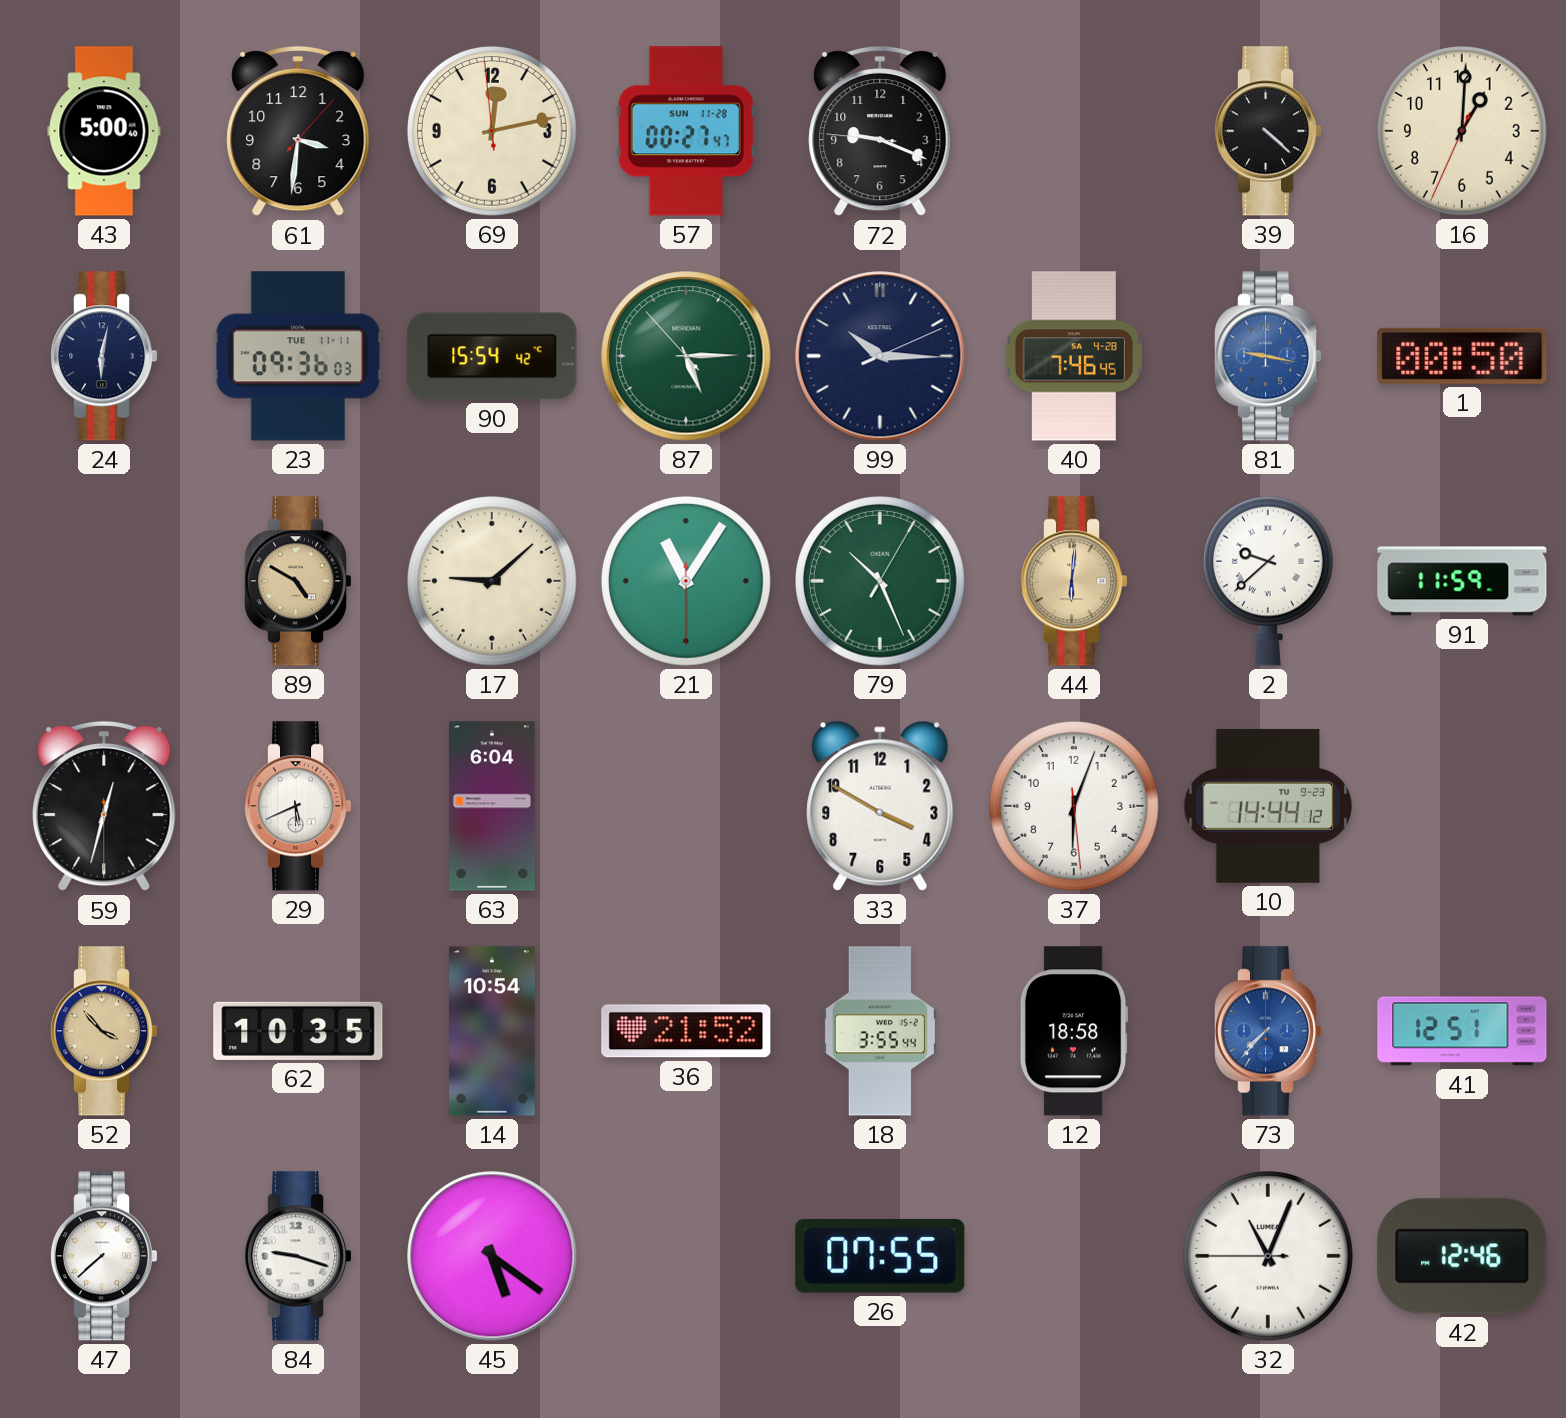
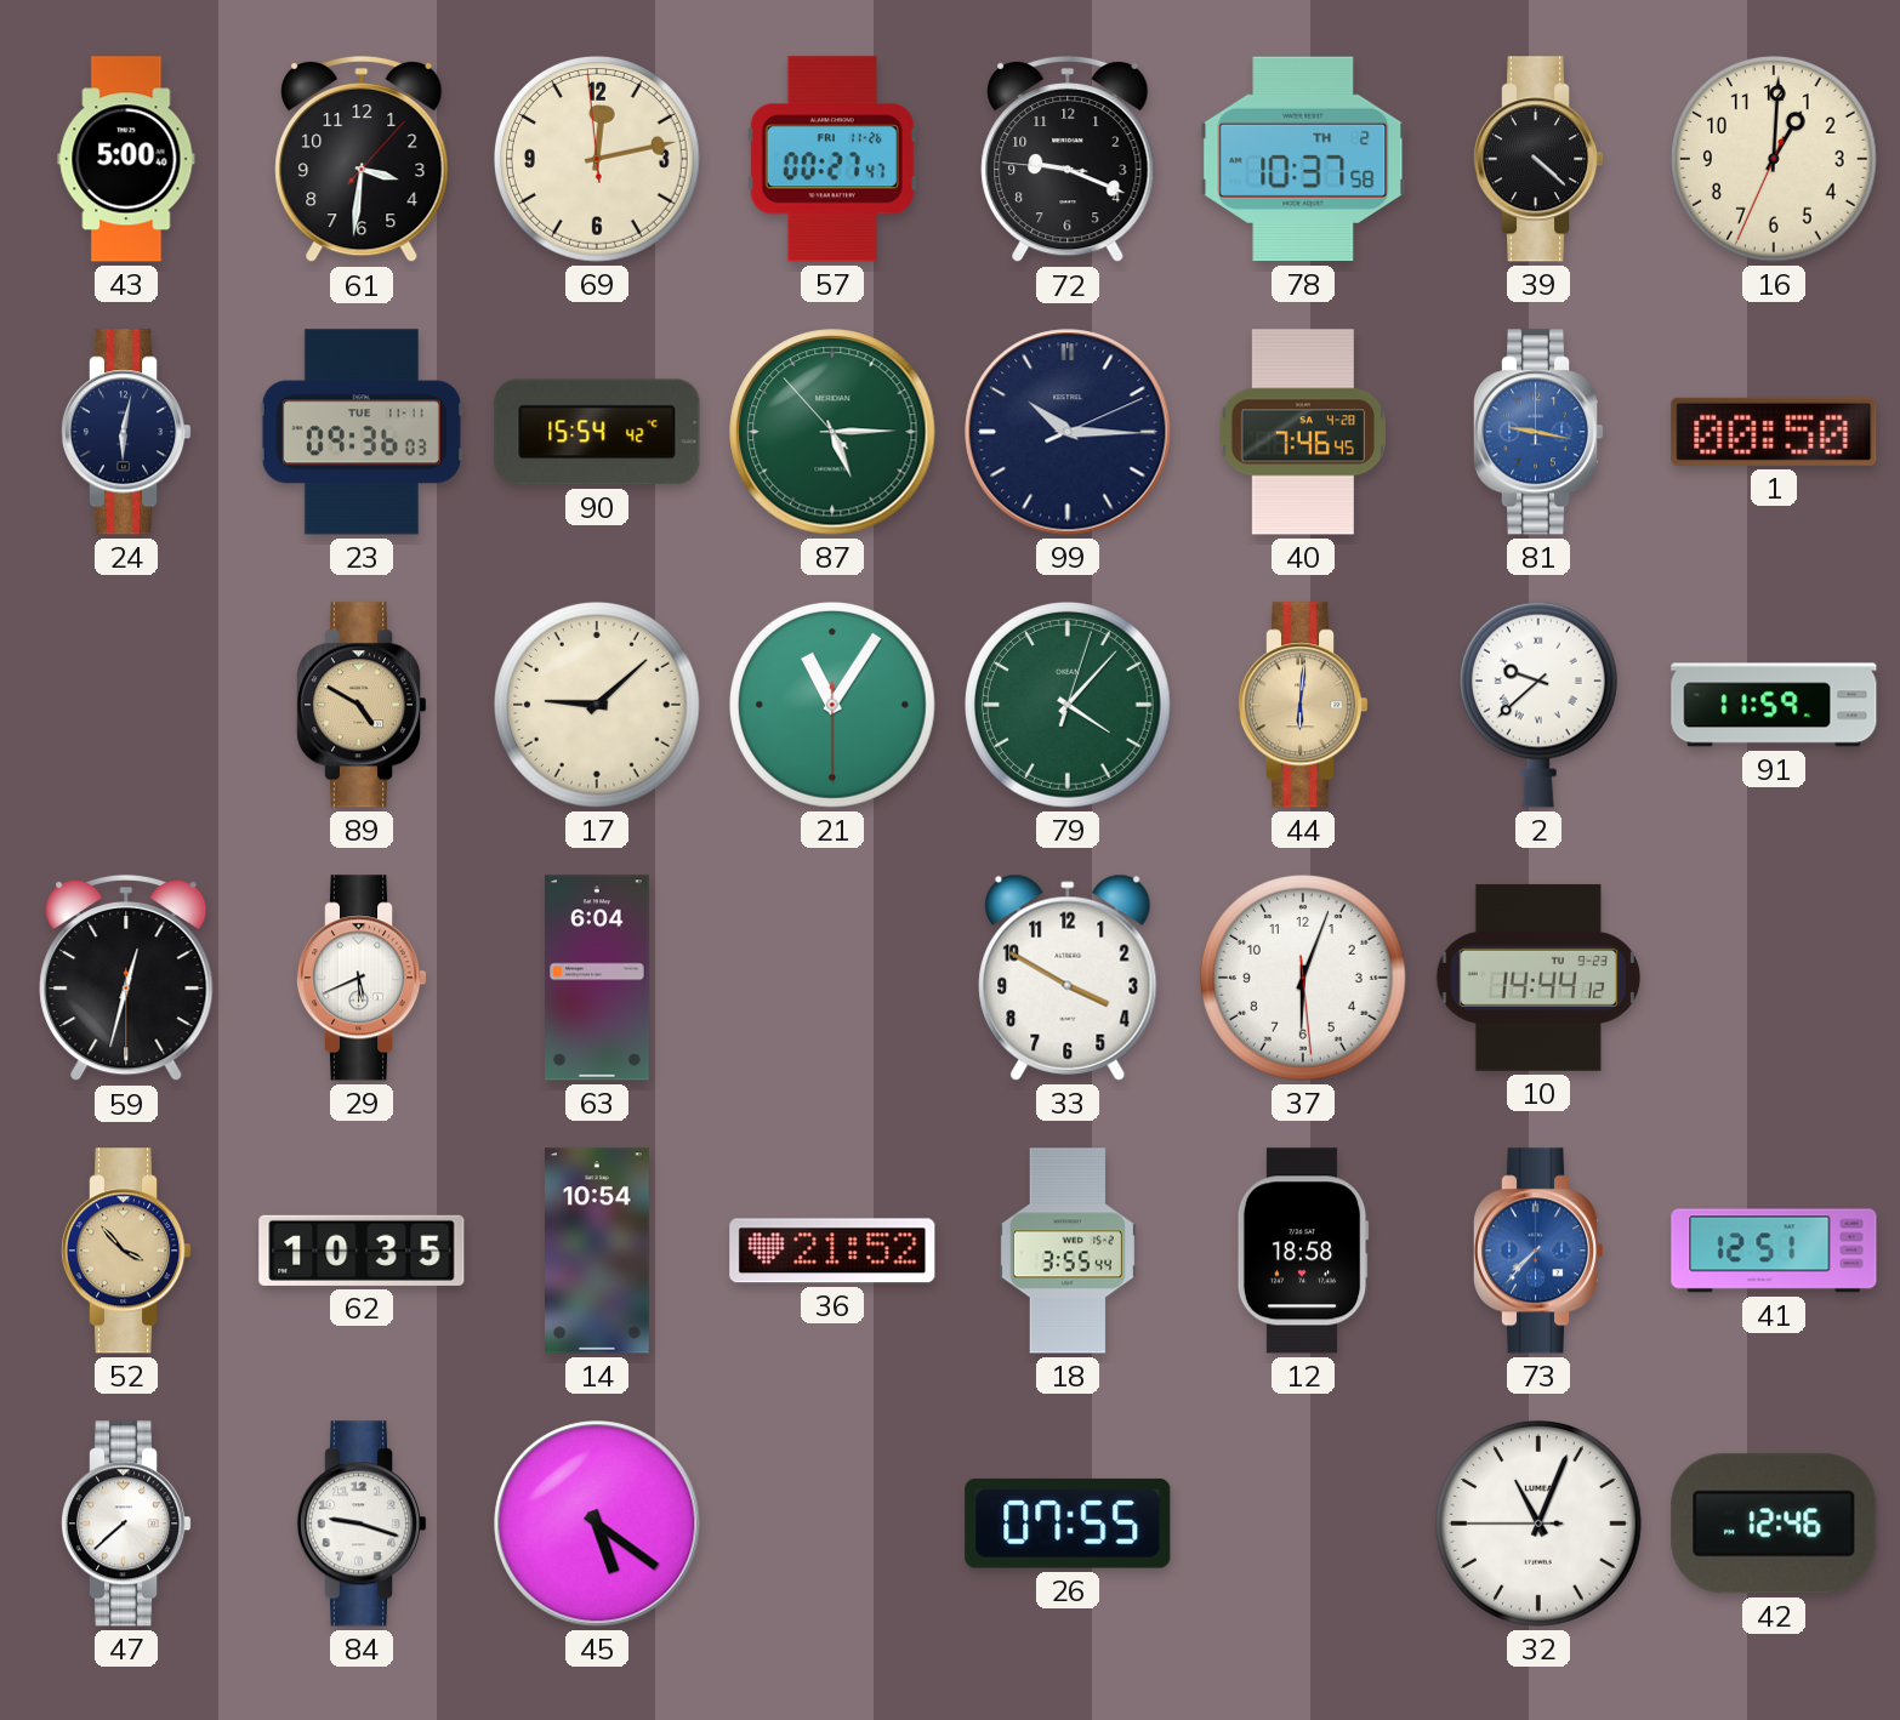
57 date: SUN 11-28 -> FRI 11-26 (832, 159)
78: none -> 10:37 (1303, 159)
79: 10:26 -> 4:07 (1068, 705)
